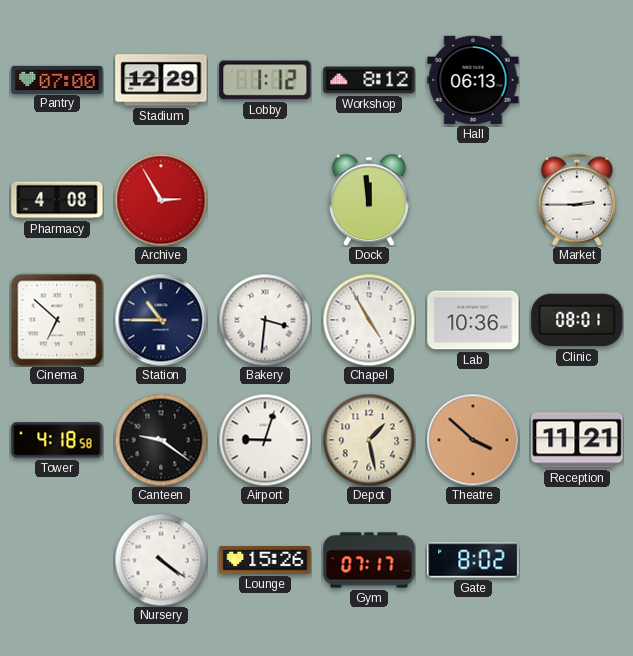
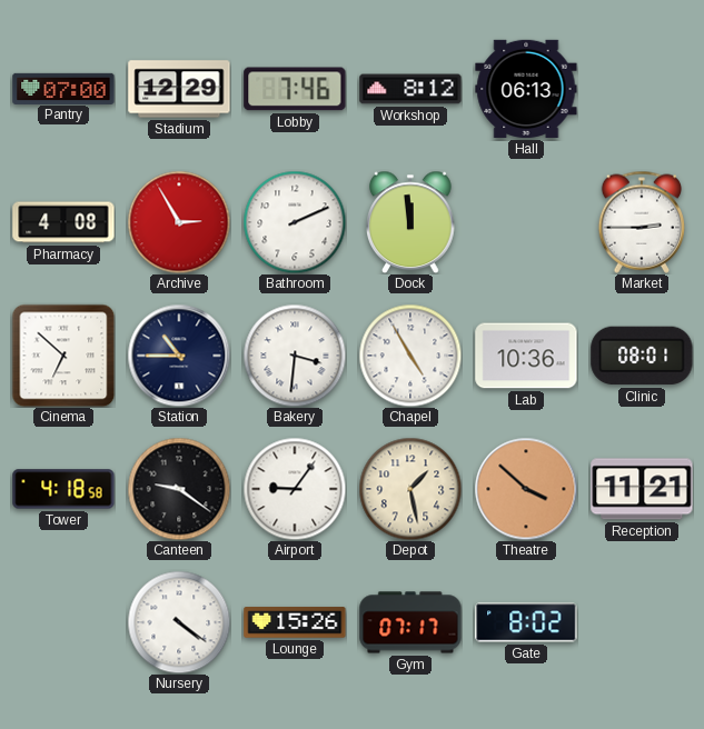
Lobby: 1:12 -> 7:46 (295, 89)
Bathroom: none -> 2:11 (295, 222)
Airport: 9:03 -> 9:06 (295, 489)
